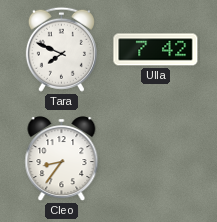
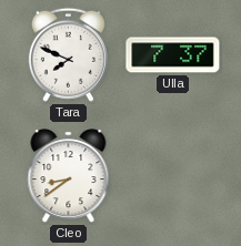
Ulla: 7:42 -> 7:37 (173, 55)
Cleo: 8:36 -> 8:39 (69, 176)
